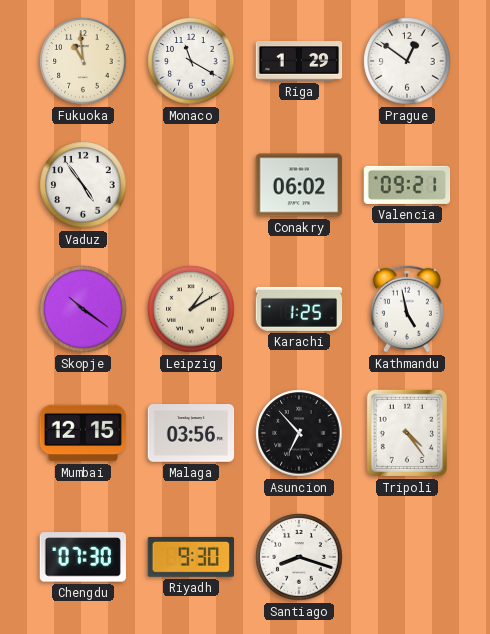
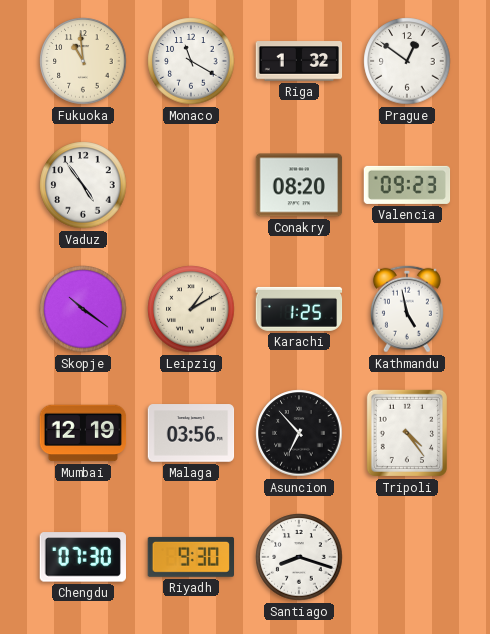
Riga: 1:29 -> 1:32 (299, 61)
Conakry: 06:02 -> 08:20 (299, 185)
Valencia: 09:21 -> 09:23 (407, 185)
Mumbai: 12:15 -> 12:19 (83, 433)
